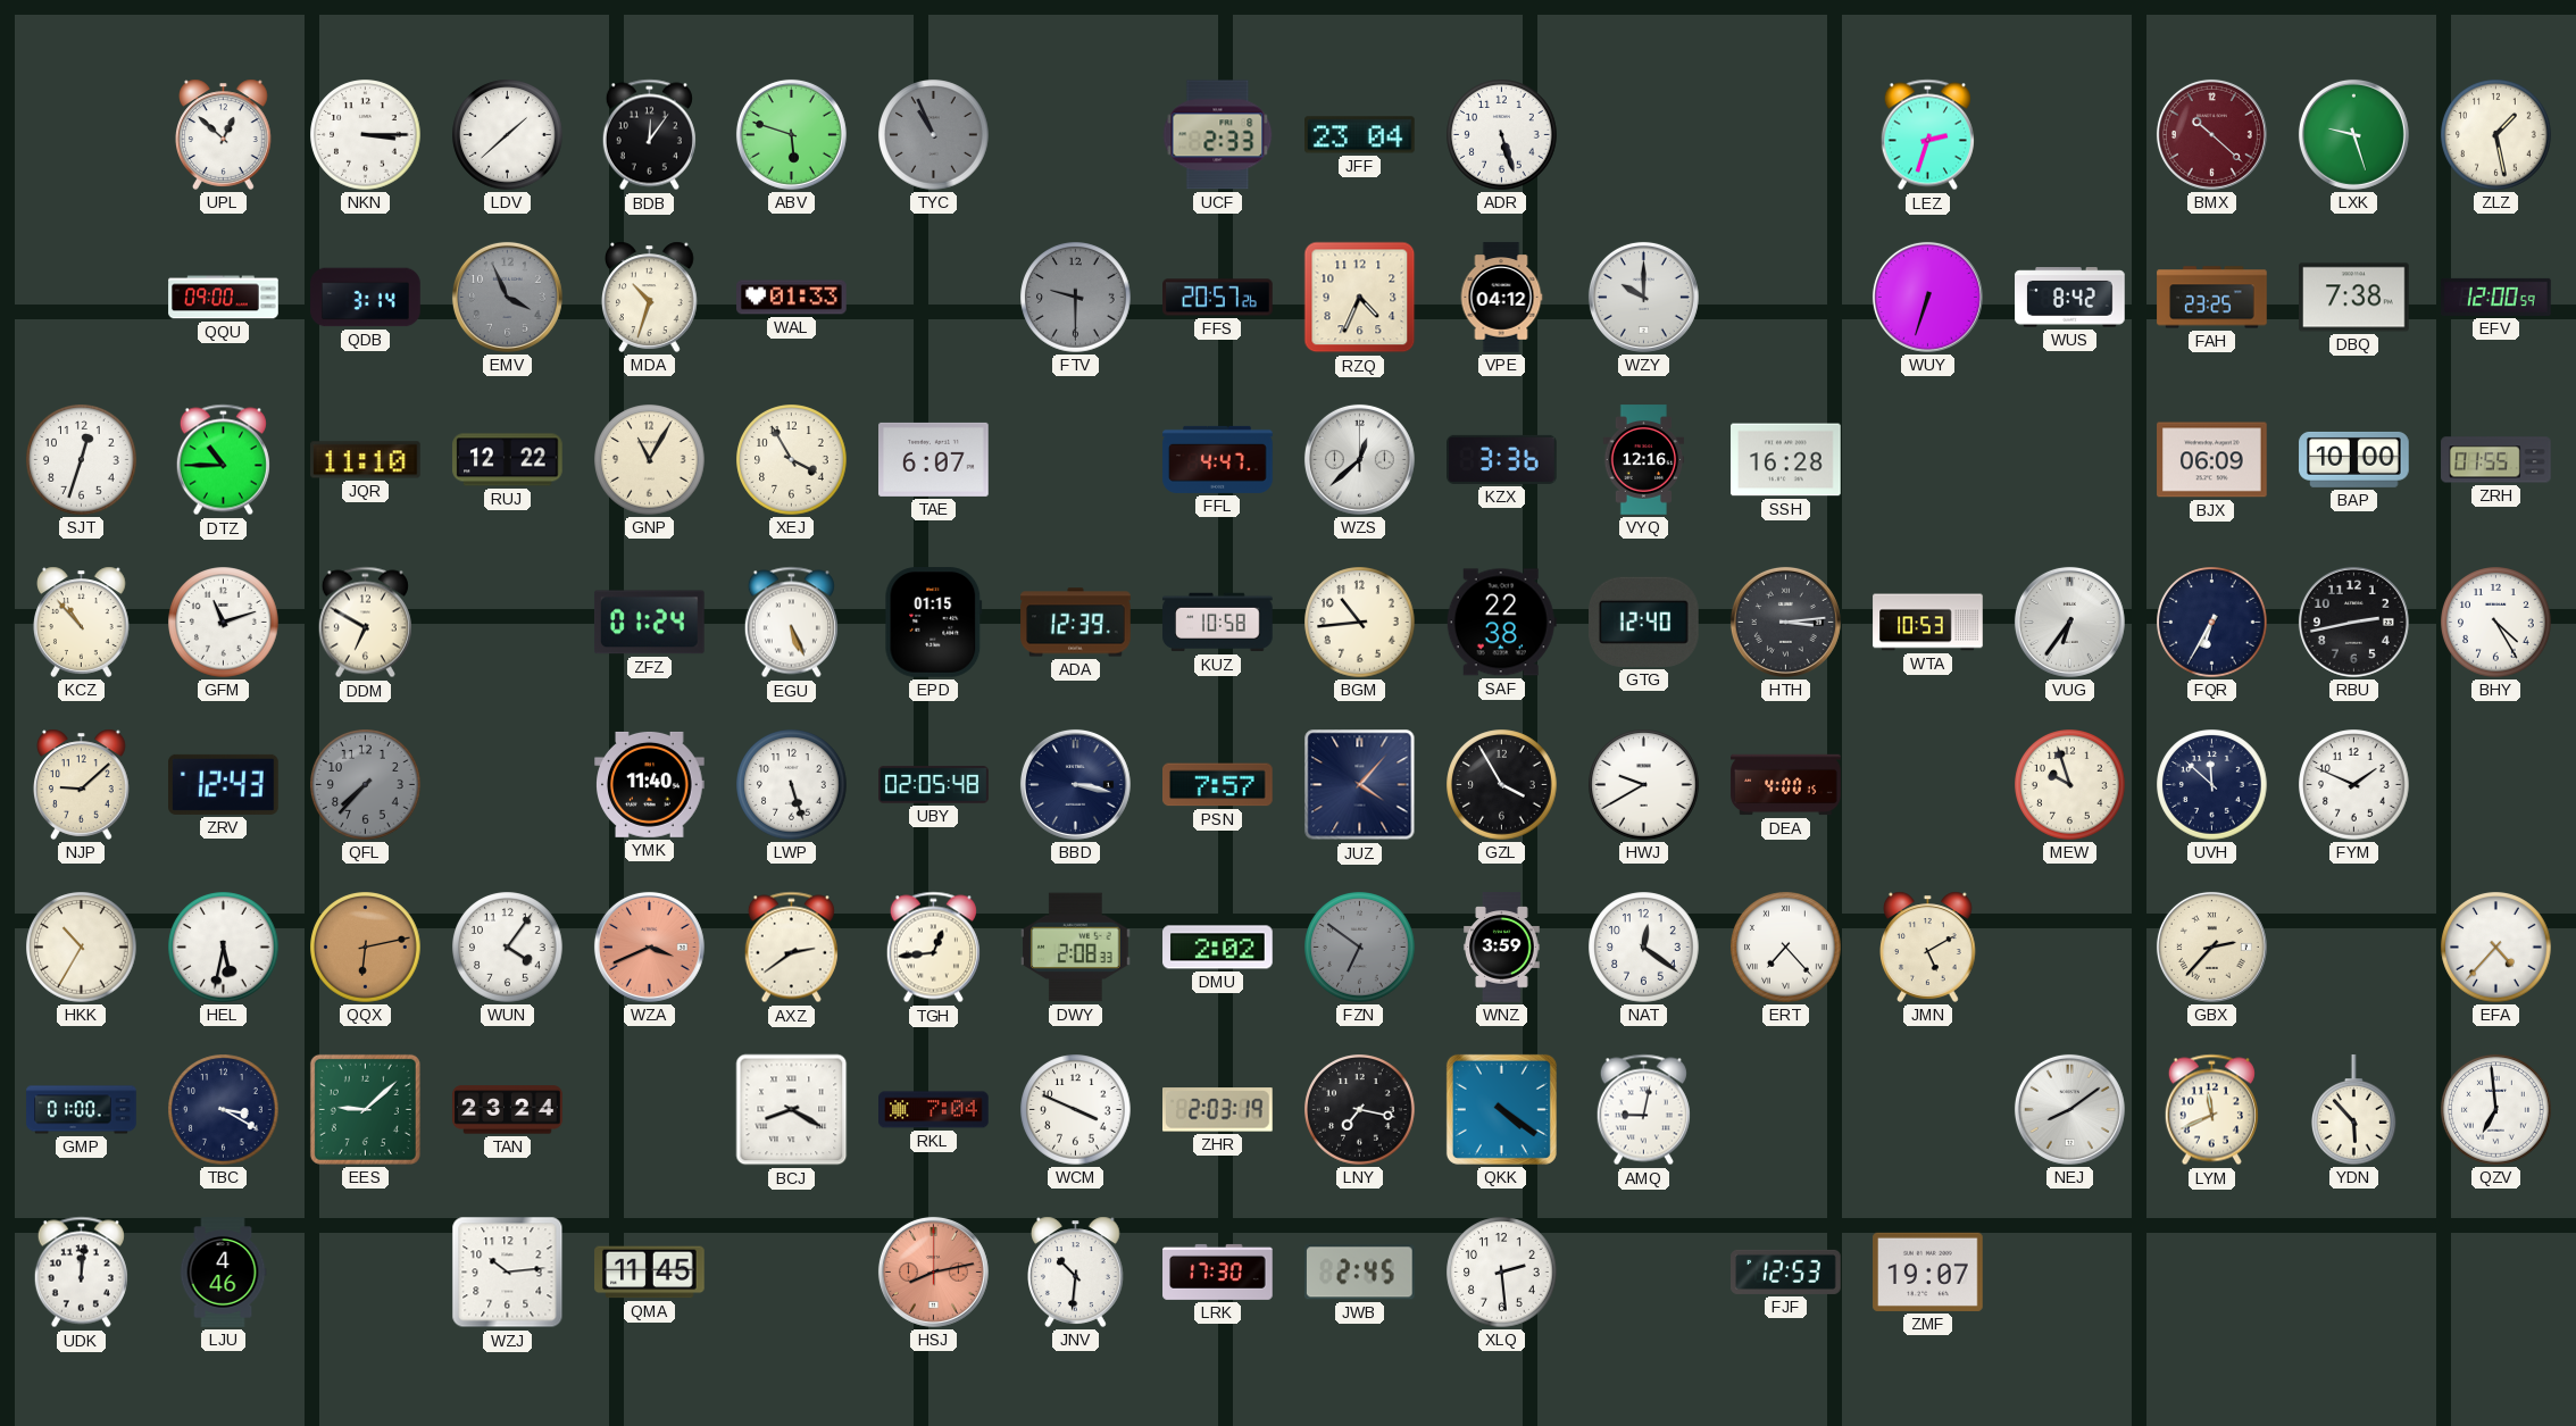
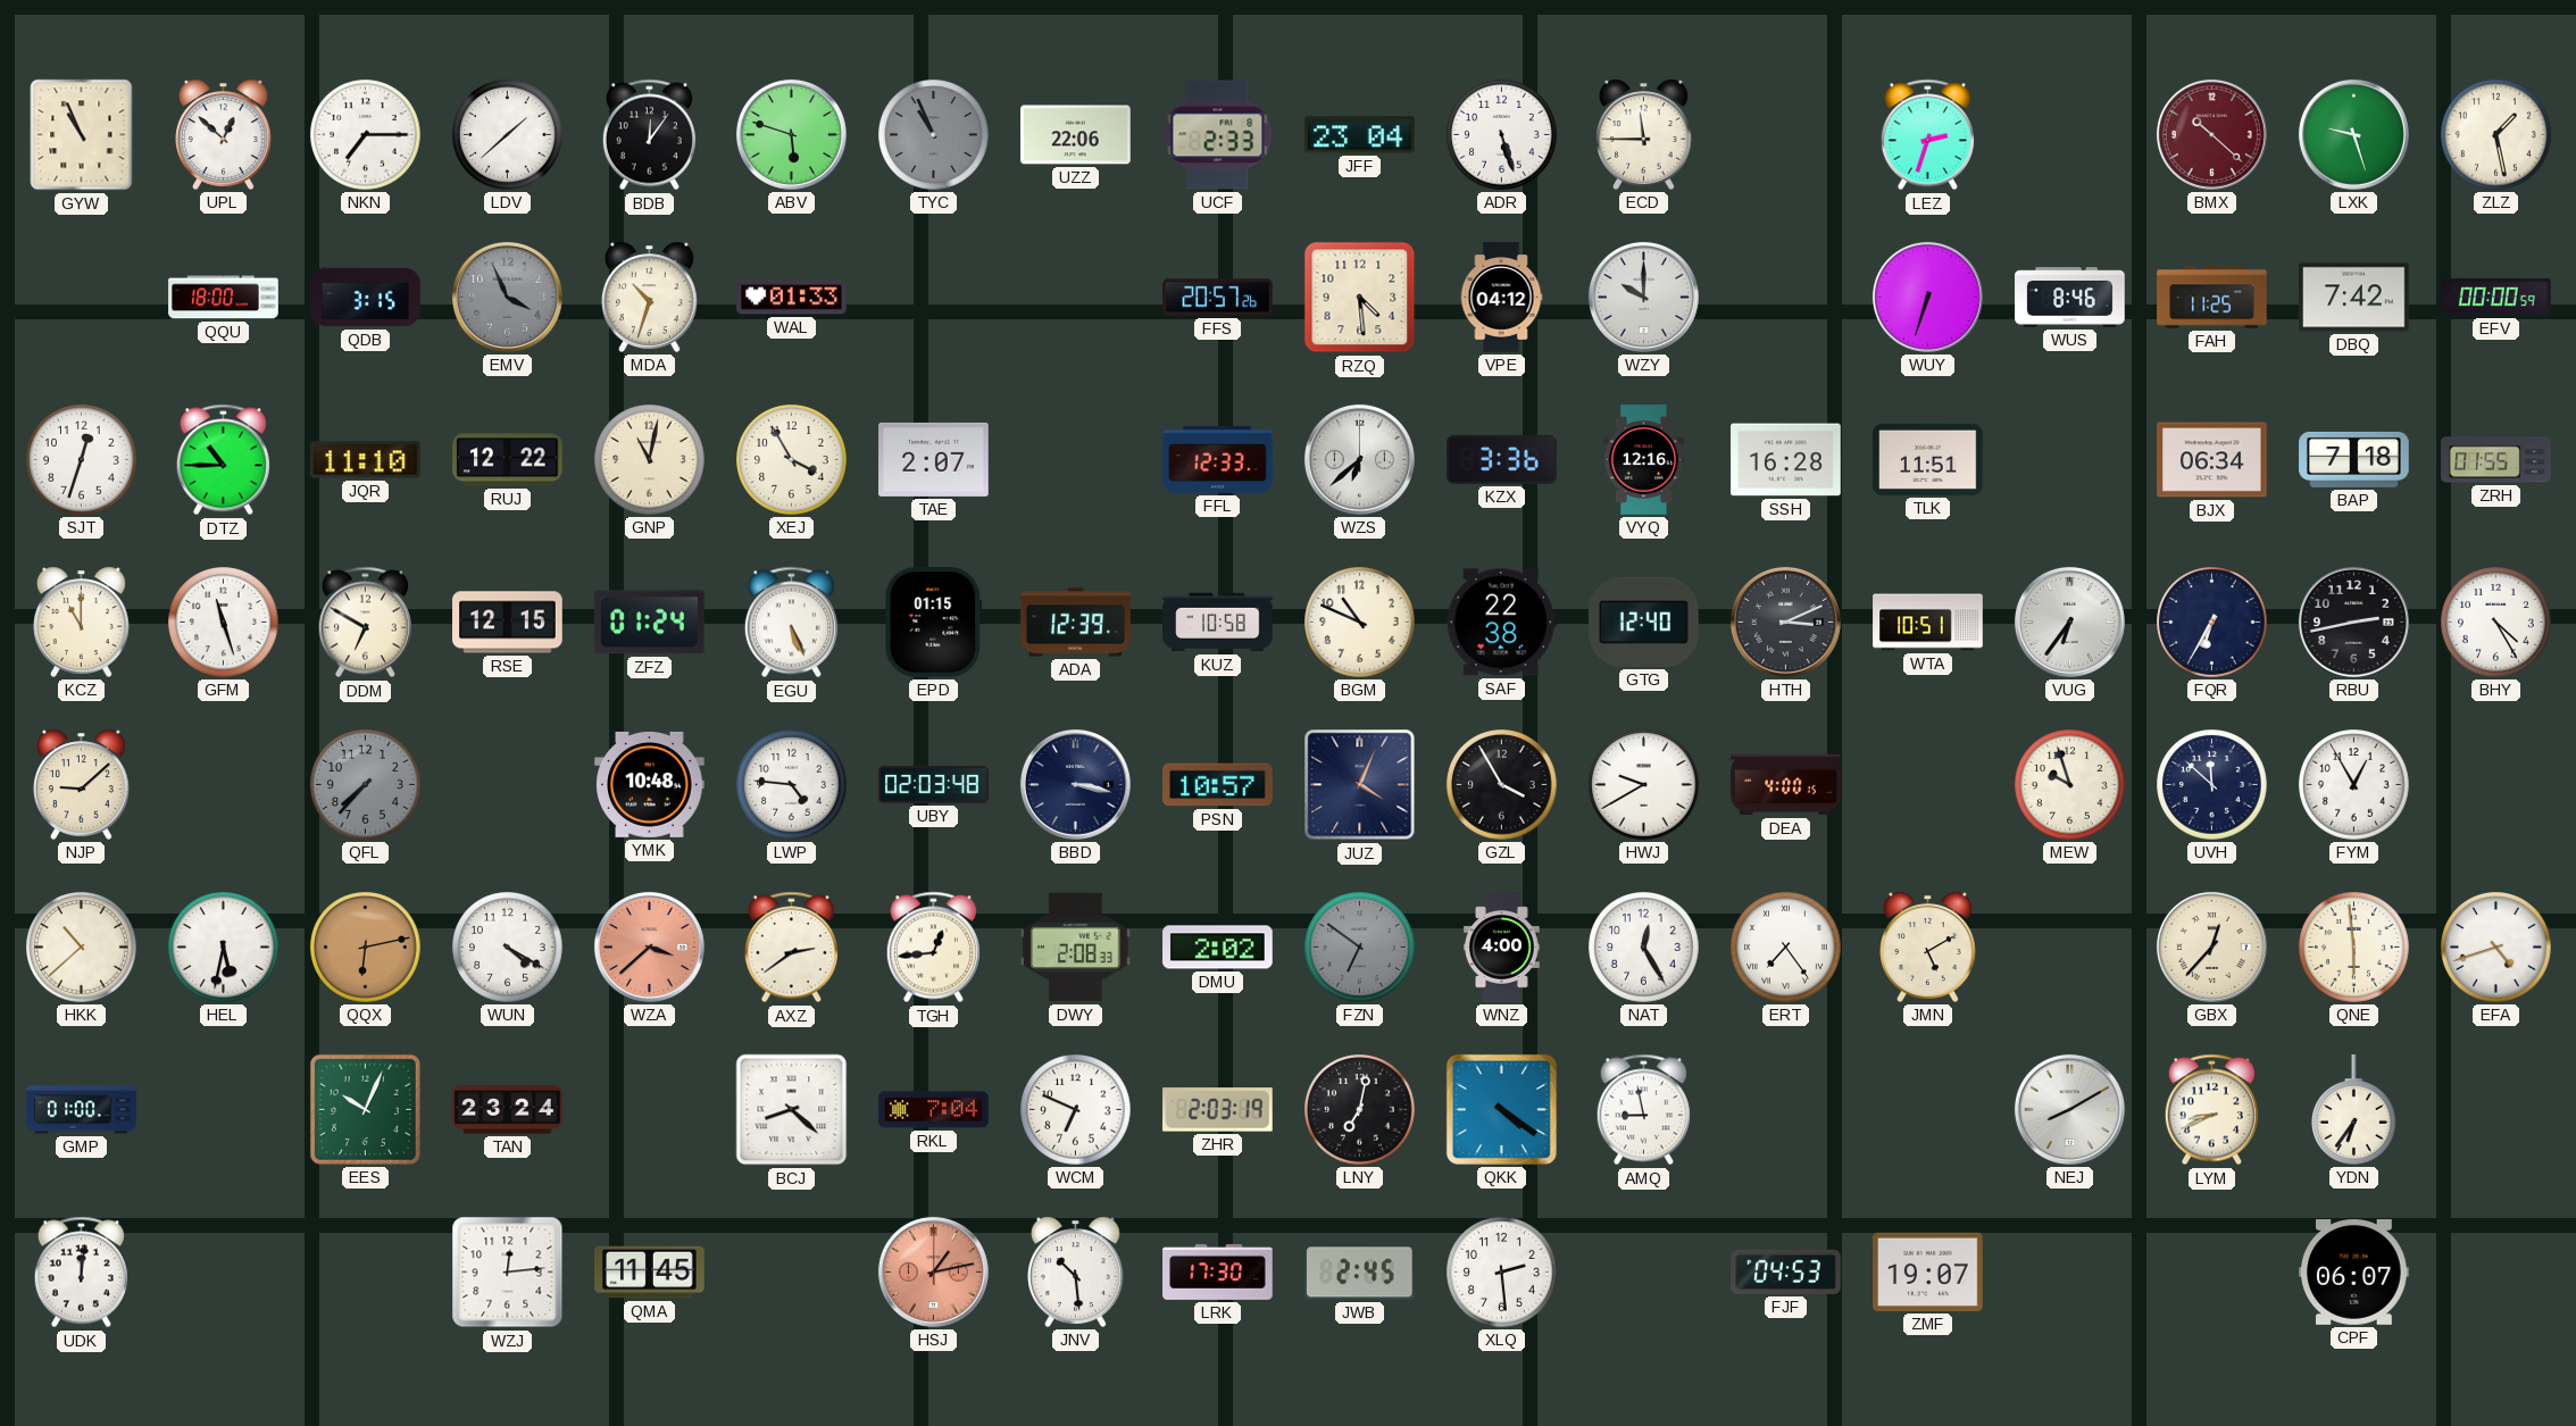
GYW: none -> 10:56 (82, 135)
NKN: 3:15 -> 7:15 (366, 135)
UZZ: none -> 22:06 (1076, 135)
ECD: none -> 11:45 (1644, 134)
QQU: 09:00 -> 18:00 (224, 298)
QDB: 3:14 -> 3:15 (366, 298)
FTV: 9:30 -> none (1076, 298)
RZQ: 4:34 -> 4:29 (1360, 298)
WUS: 8:42 -> 8:46 (2070, 298)
FAH: 23:25 -> 11:25 (2212, 298)
DBQ: 7:38 -> 7:42 (2354, 298)
EFV: 12:00 -> 00:00 (2496, 297)
GNP: 11:05 -> 11:02 (650, 460)
TAE: 6:07 -> 2:07 (934, 459)
FFL: 4:47 -> 12:33 (1218, 459)
WZS: 12:38 -> 6:38 (1359, 459)
TLK: none -> 11:51 (1928, 459)
BJX: 06:09 -> 06:34 (2212, 460)
BAP: 10:00 -> 7:18 (2354, 459)
KCZ: 10:53 -> 11:00 (82, 622)
GFM: 11:12 -> 11:27 (224, 623)
RSE: none -> 12:15 (508, 623)
BGM: 10:44 -> 10:49 (1360, 623)
HTH: 3:14 -> 3:11 (1785, 622)
WTA: 10:53 -> 10:51 (1928, 623)
ZRV: 12:43 -> none (224, 784)
YMK: 11:40 -> 10:48 (650, 784)
LWP: 5:27 -> 4:46 (792, 785)
UBY: 02:05 -> 02:03 (934, 785)
PSN: 7:57 -> 10:57 (1218, 785)
JUZ: 4:07 -> 4:04 (1360, 785)
FYM: 1:49 -> 12:55 (2354, 785)
HKK: 10:35 -> 10:38 (82, 948)
WUN: 4:06 -> 4:20 (508, 948)
WZA: 3:41 -> 3:38 (649, 947)
WNZ: 3:59 -> 4:00 (1502, 948)
NAT: 12:21 -> 12:25 (1644, 948)
ERT: 7:23 -> 7:24 (1786, 948)
GBX: 2:37 -> 12:37 (2211, 947)
QNE: none -> 5:59 (2354, 948)
EFA: 4:37 -> 4:42 (2496, 948)
TBC: 3:20 -> none (224, 1110)
EES: 9:08 -> 10:04 (365, 1109)
BCJ: 8:20 -> 8:22 (792, 1110)
WCM: 3:49 -> 6:49 (1076, 1110)
LNY: 7:17 -> 7:02 (1360, 1110)
AMQ: 9:02 -> 8:58 (1643, 1110)
NEJ: 8:09 -> 8:10 (2069, 1109)
LYM: 11:41 -> 8:41 (2211, 1110)
YDN: 5:53 -> 6:36 (2354, 1110)
QZV: 6:59 -> none (2496, 1110)
LJU: 4:46 -> none (223, 1273)
WZJ: 10:14 -> 12:14 (508, 1273)
HSJ: 8:13 -> 1:13 (933, 1271)
JNV: 10:31 -> 10:29 (1076, 1271)
FJF: 12:53 -> 04:53 (1786, 1271)
CPF: none -> 06:07 (2354, 1273)
